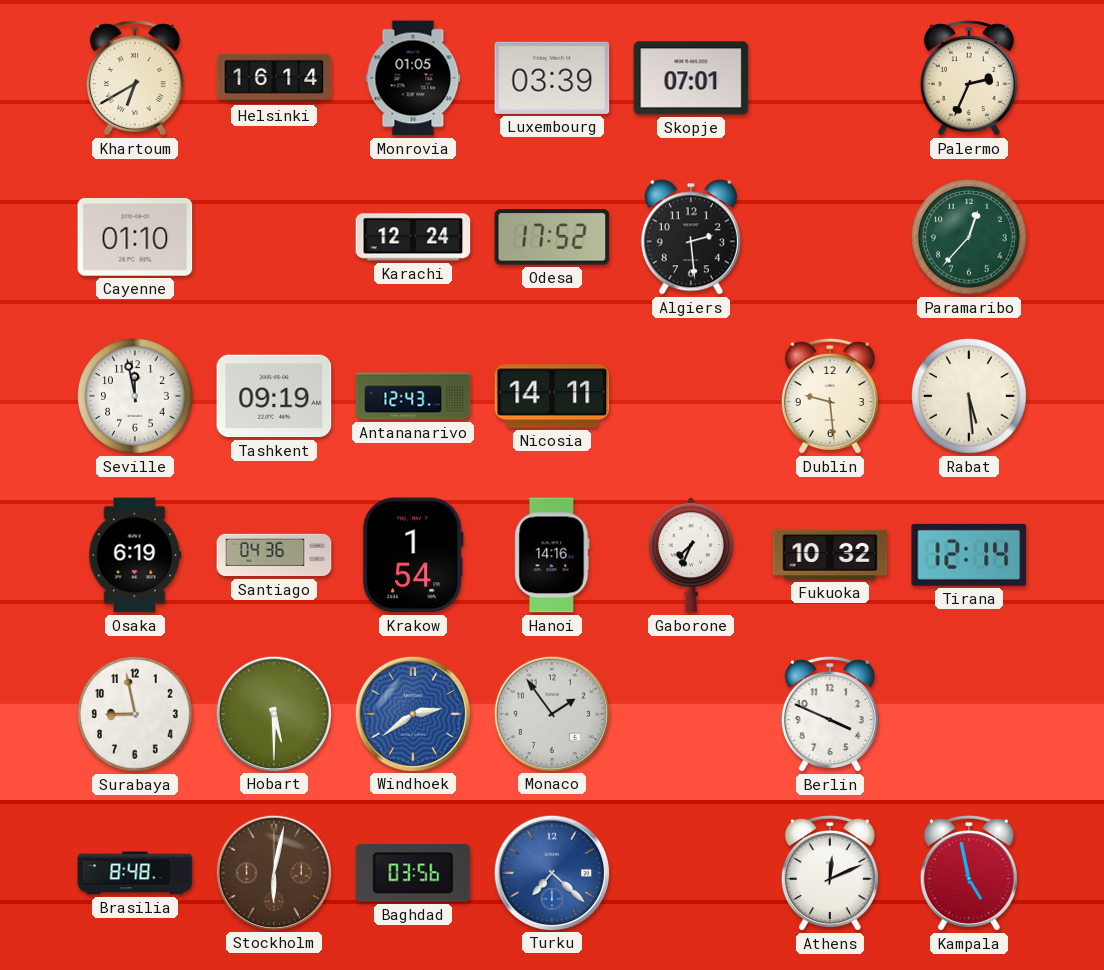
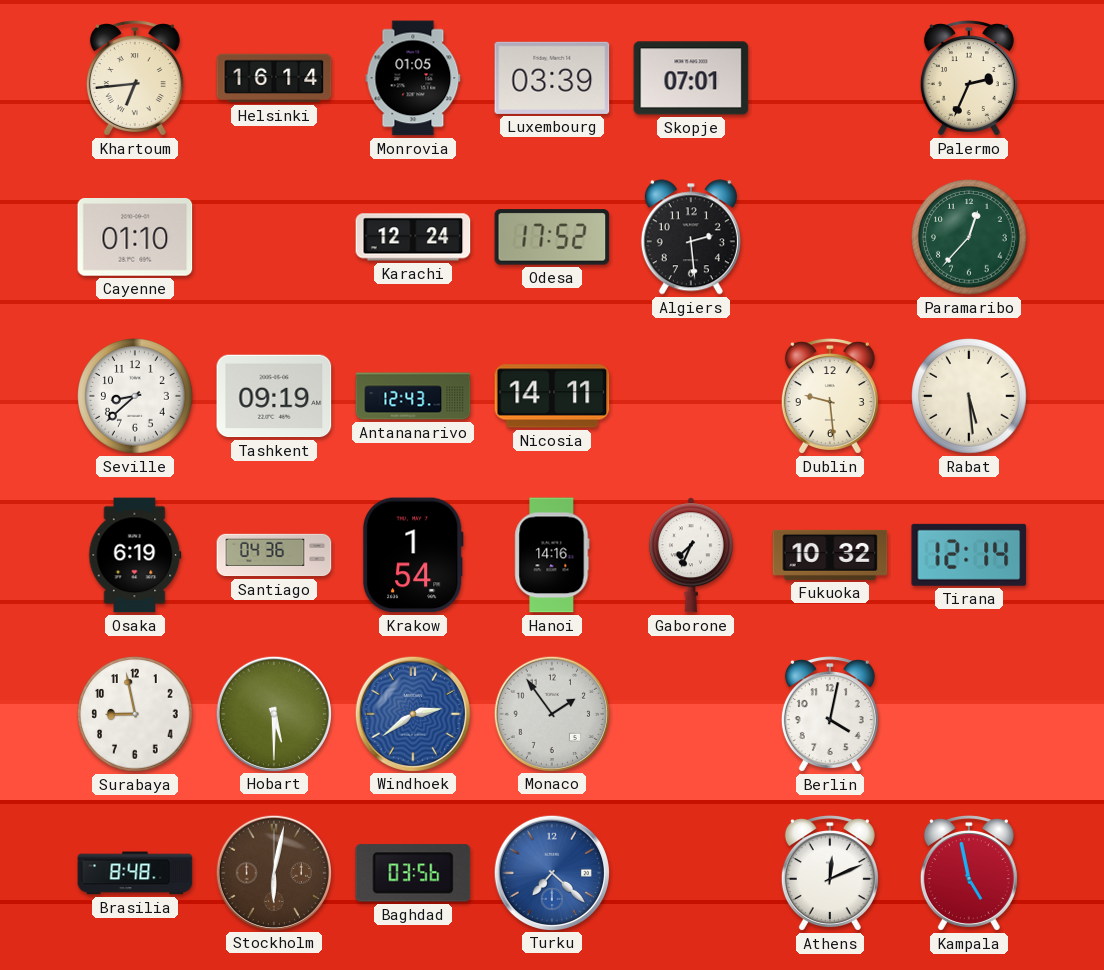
Khartoum: 6:40 -> 6:44 (135, 78)
Seville: 11:58 -> 8:38 (135, 396)
Berlin: 3:49 -> 4:02 (830, 714)
